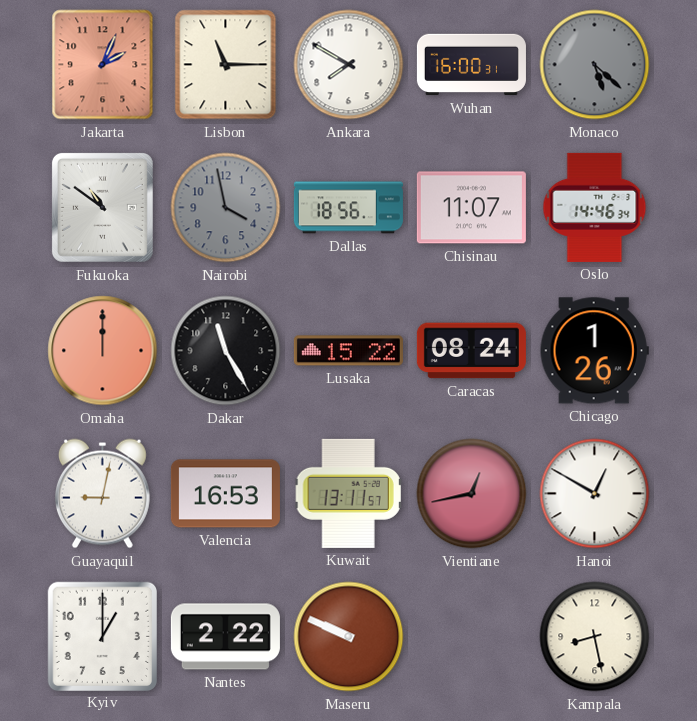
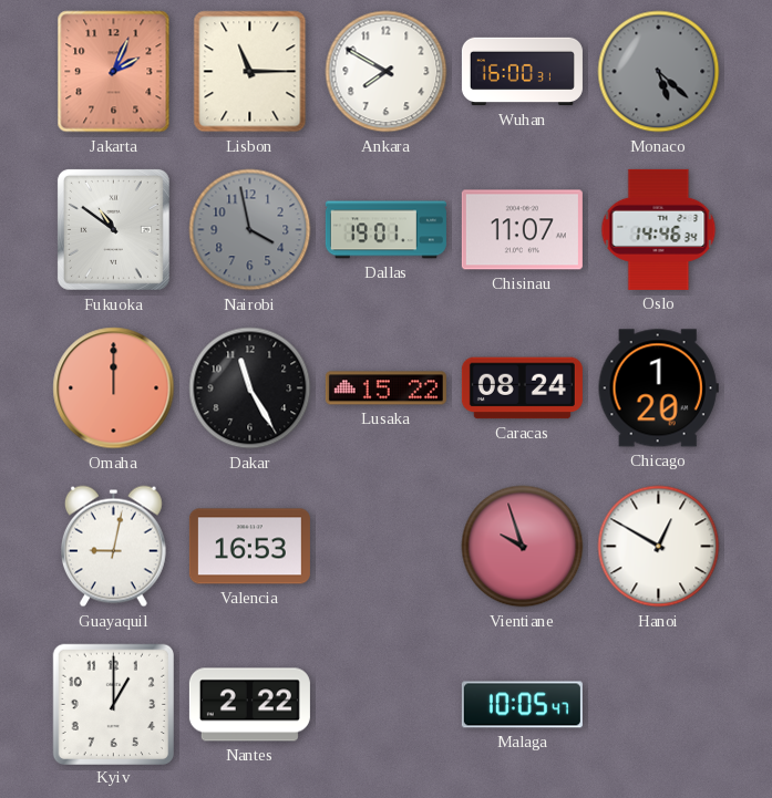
Dallas: 18:56 -> 19:01 (385, 230)
Chicago: 1:26 -> 1:20 (658, 388)
Kuwait: 13:11 -> none (349, 493)
Vientiane: 12:43 -> 9:57 (523, 547)
Maseru: 9:49 -> none (349, 637)
Malaga: none -> 10:05 (522, 705)
Kampala: 8:28 -> none (595, 637)
